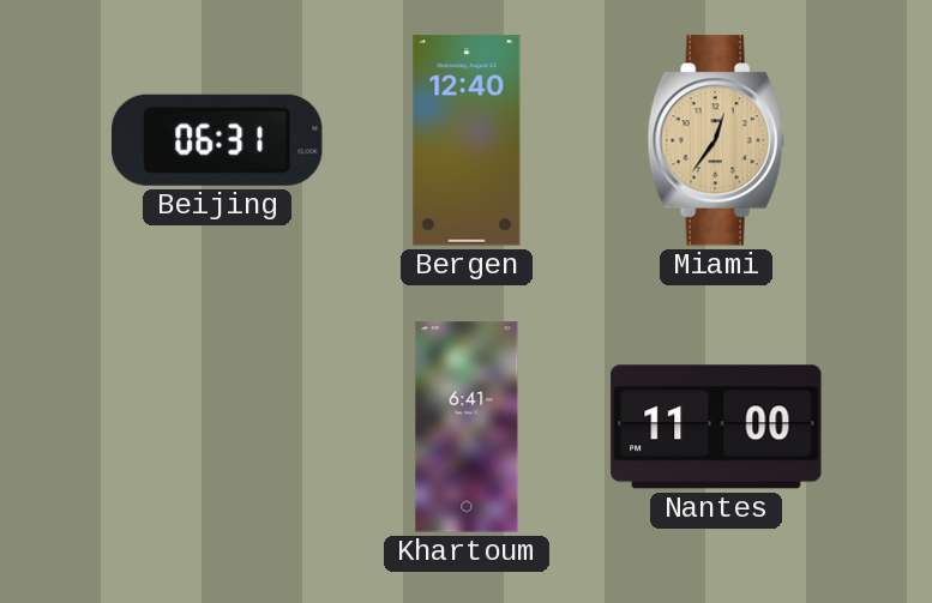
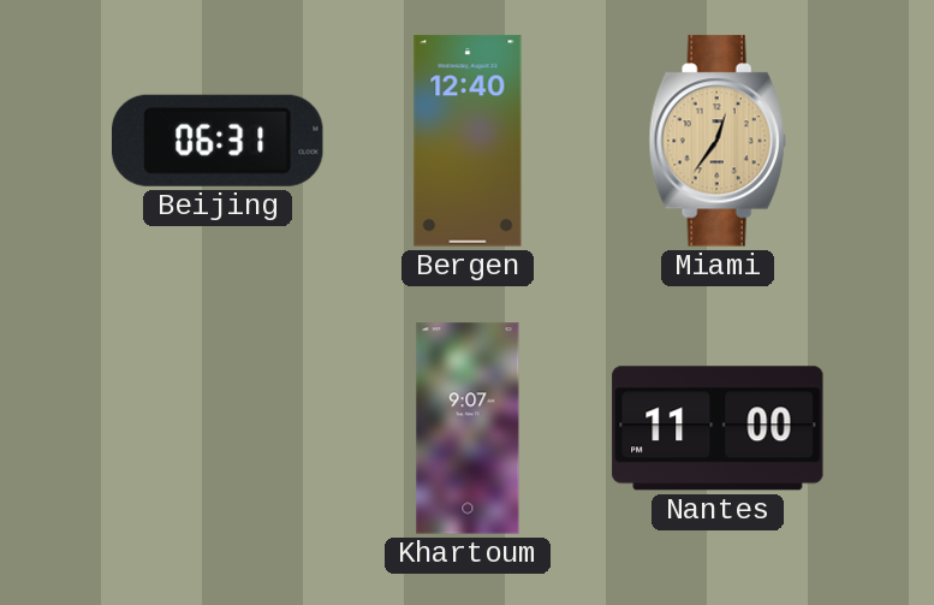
Khartoum: 6:41 -> 9:07 (468, 428)
